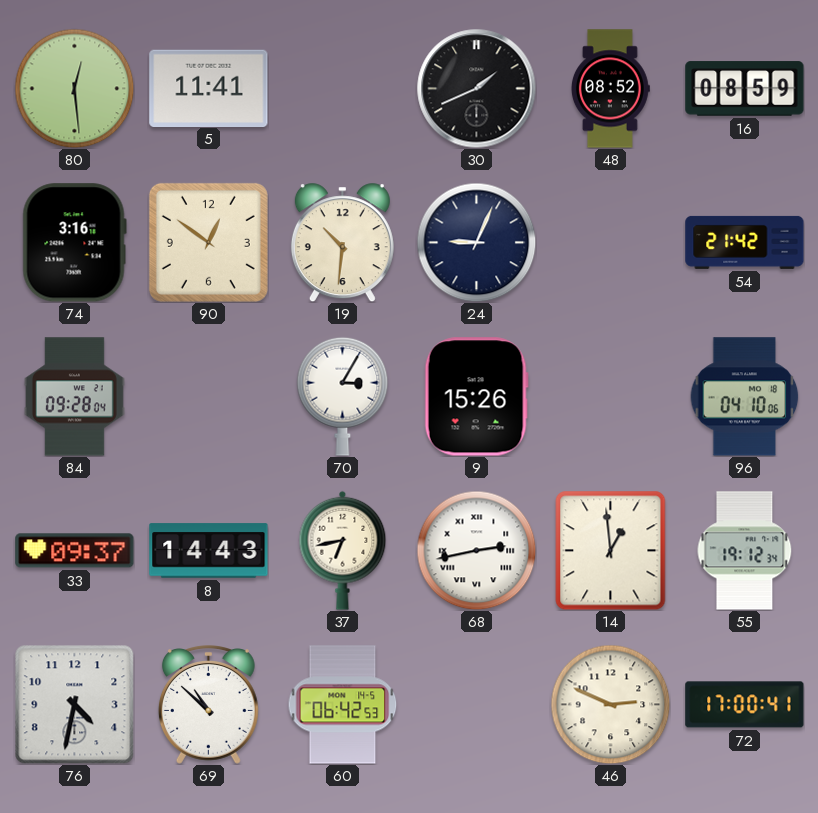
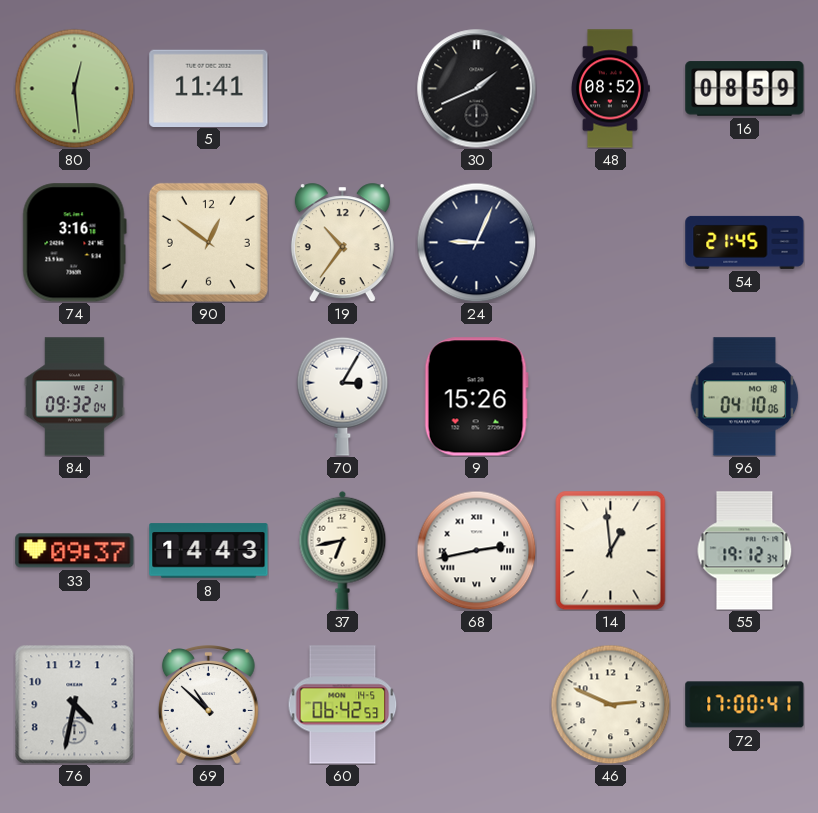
19: 10:31 -> 10:36 (342, 243)
54: 21:42 -> 21:45 (745, 242)
84: 09:28 -> 09:32 (74, 397)
